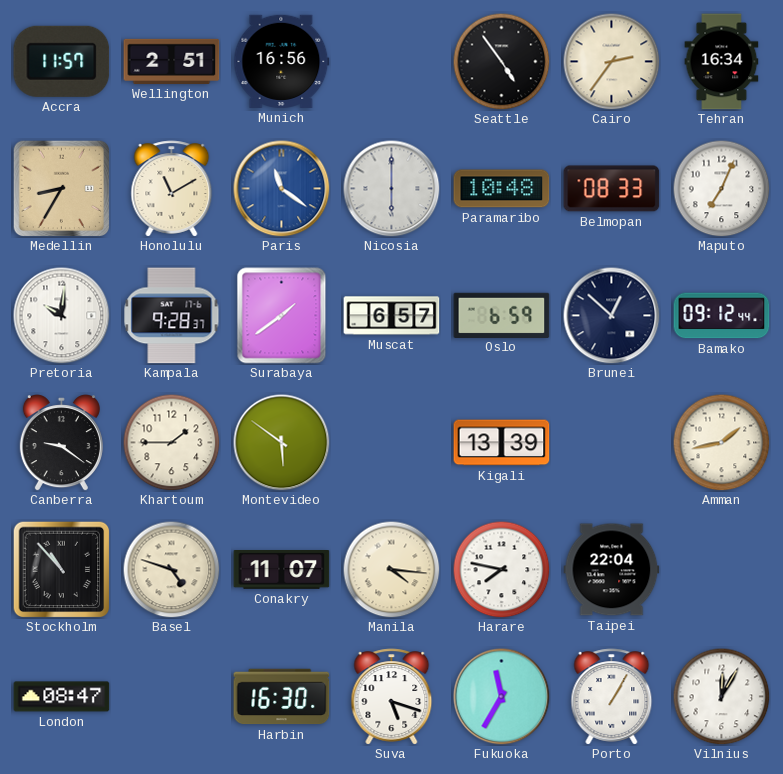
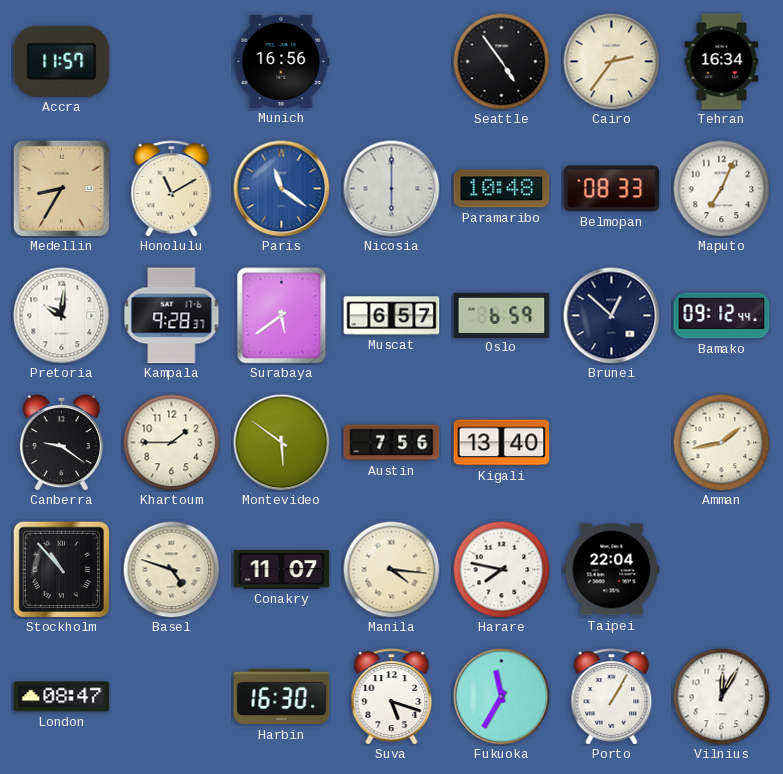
Wellington: 2:51 -> none (172, 61)
Surabaya: 1:39 -> 5:39 (282, 316)
Austin: none -> 7:56 (392, 443)
Kigali: 13:39 -> 13:40 (502, 443)
